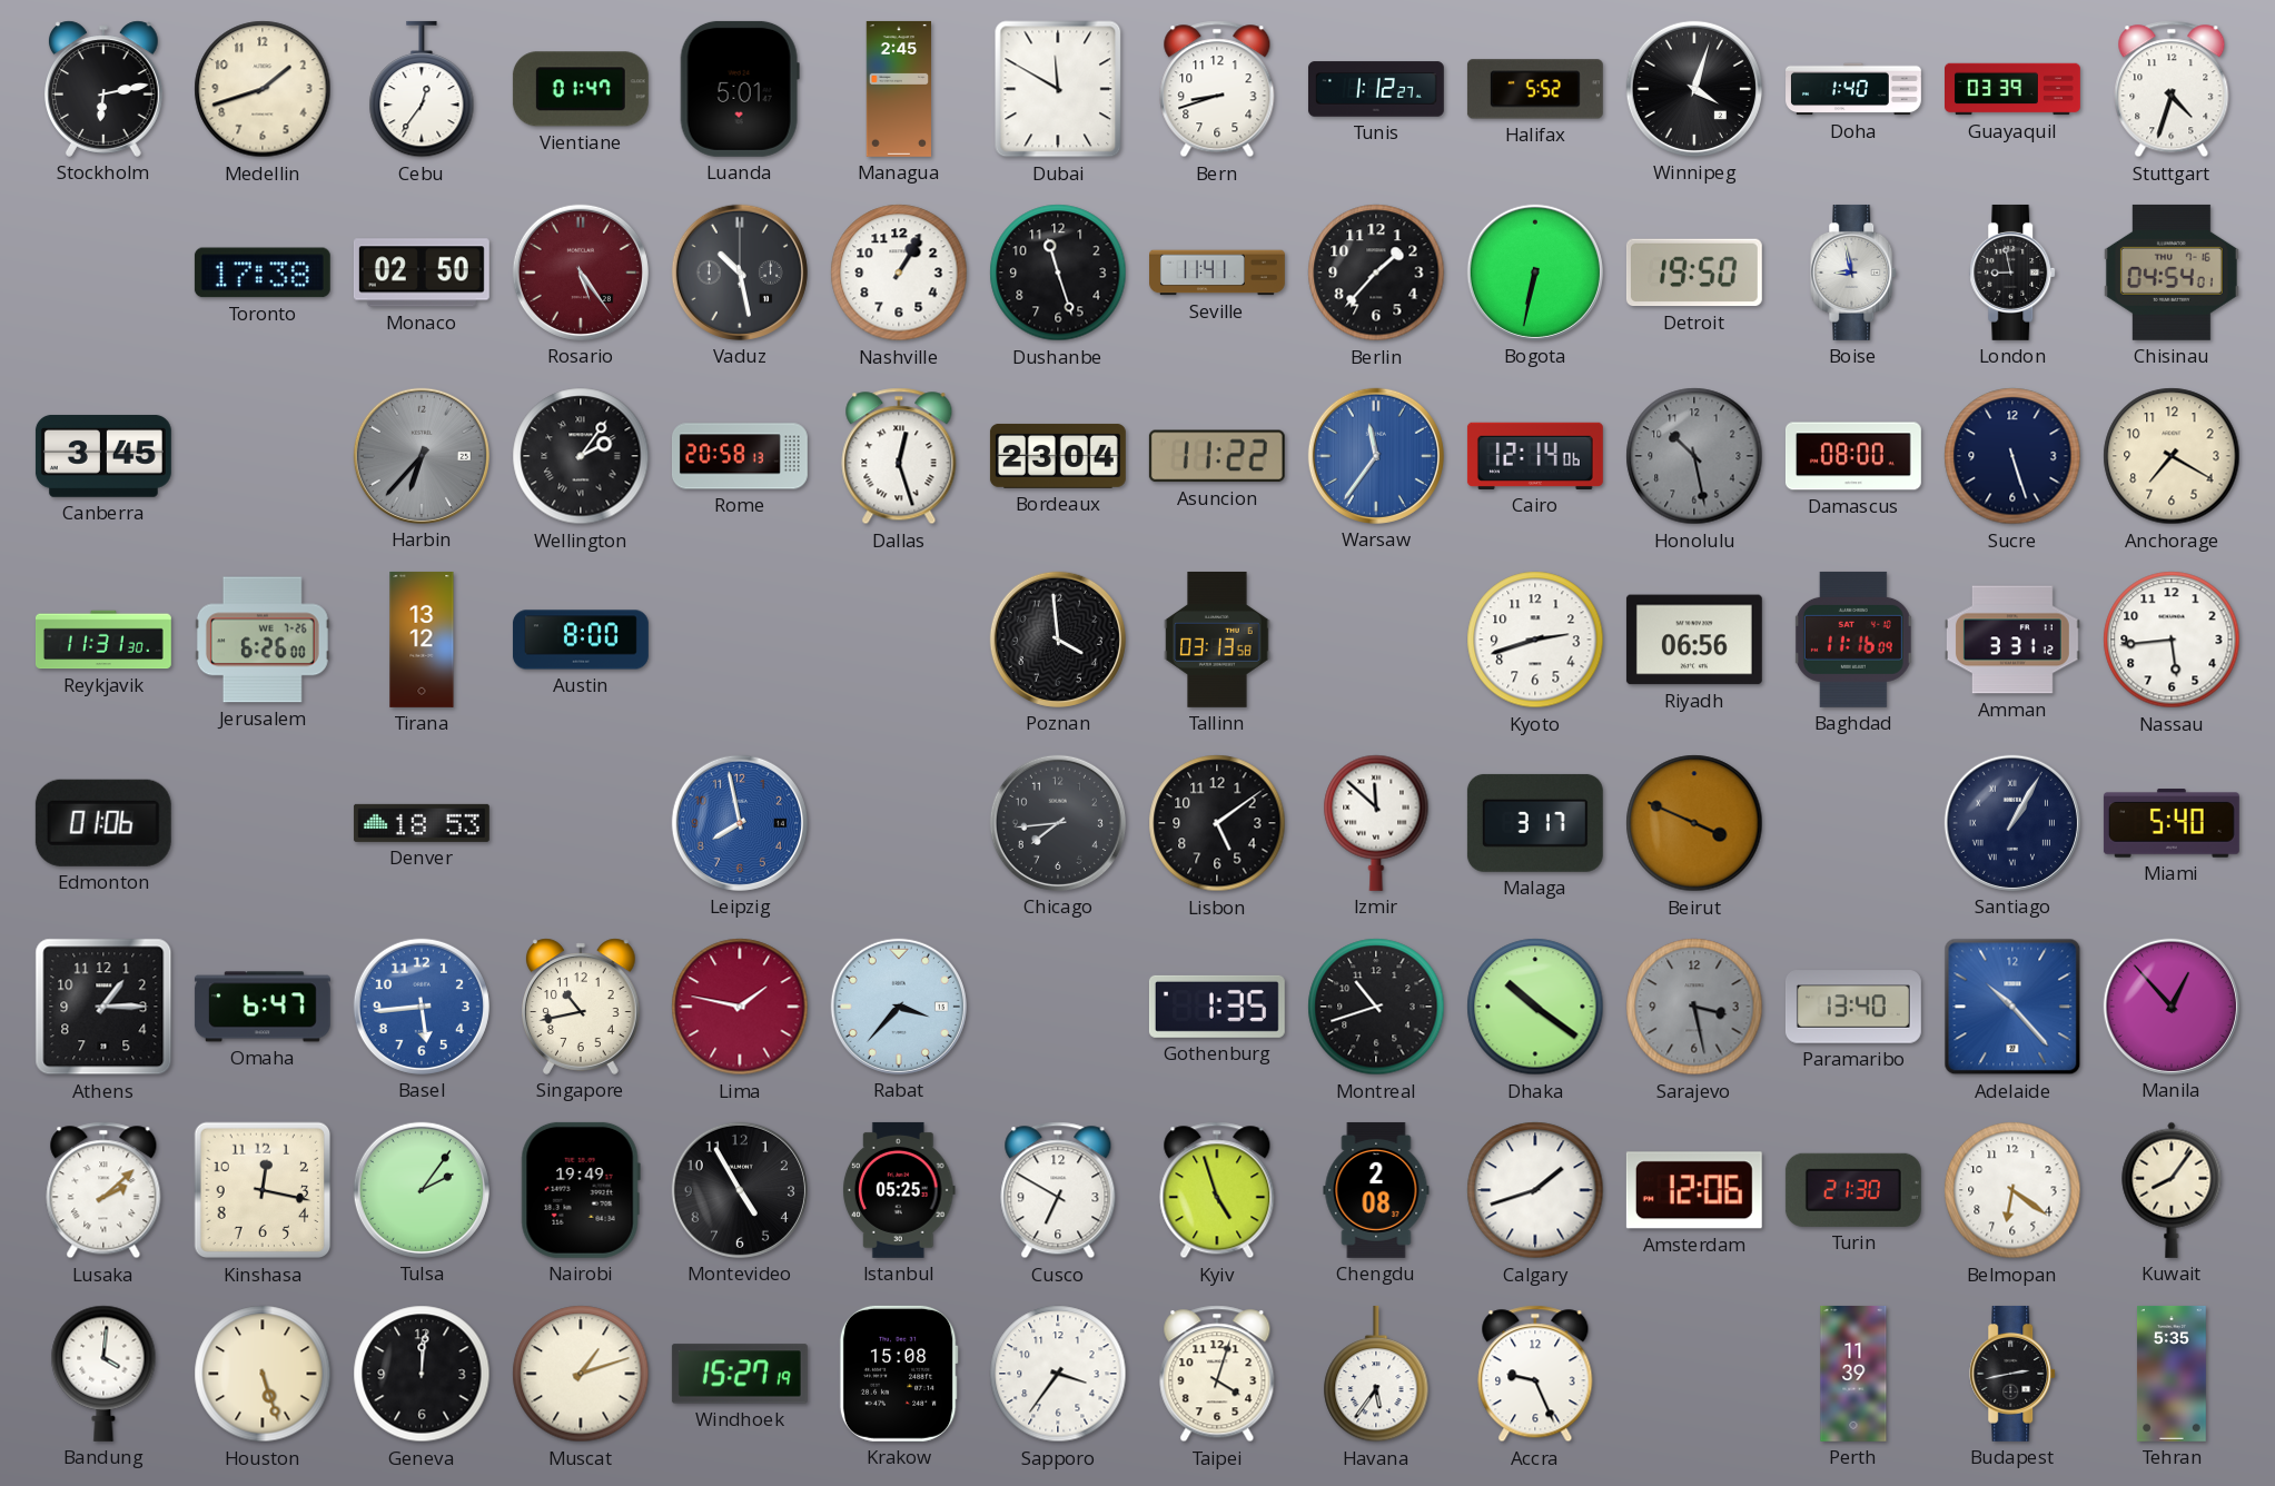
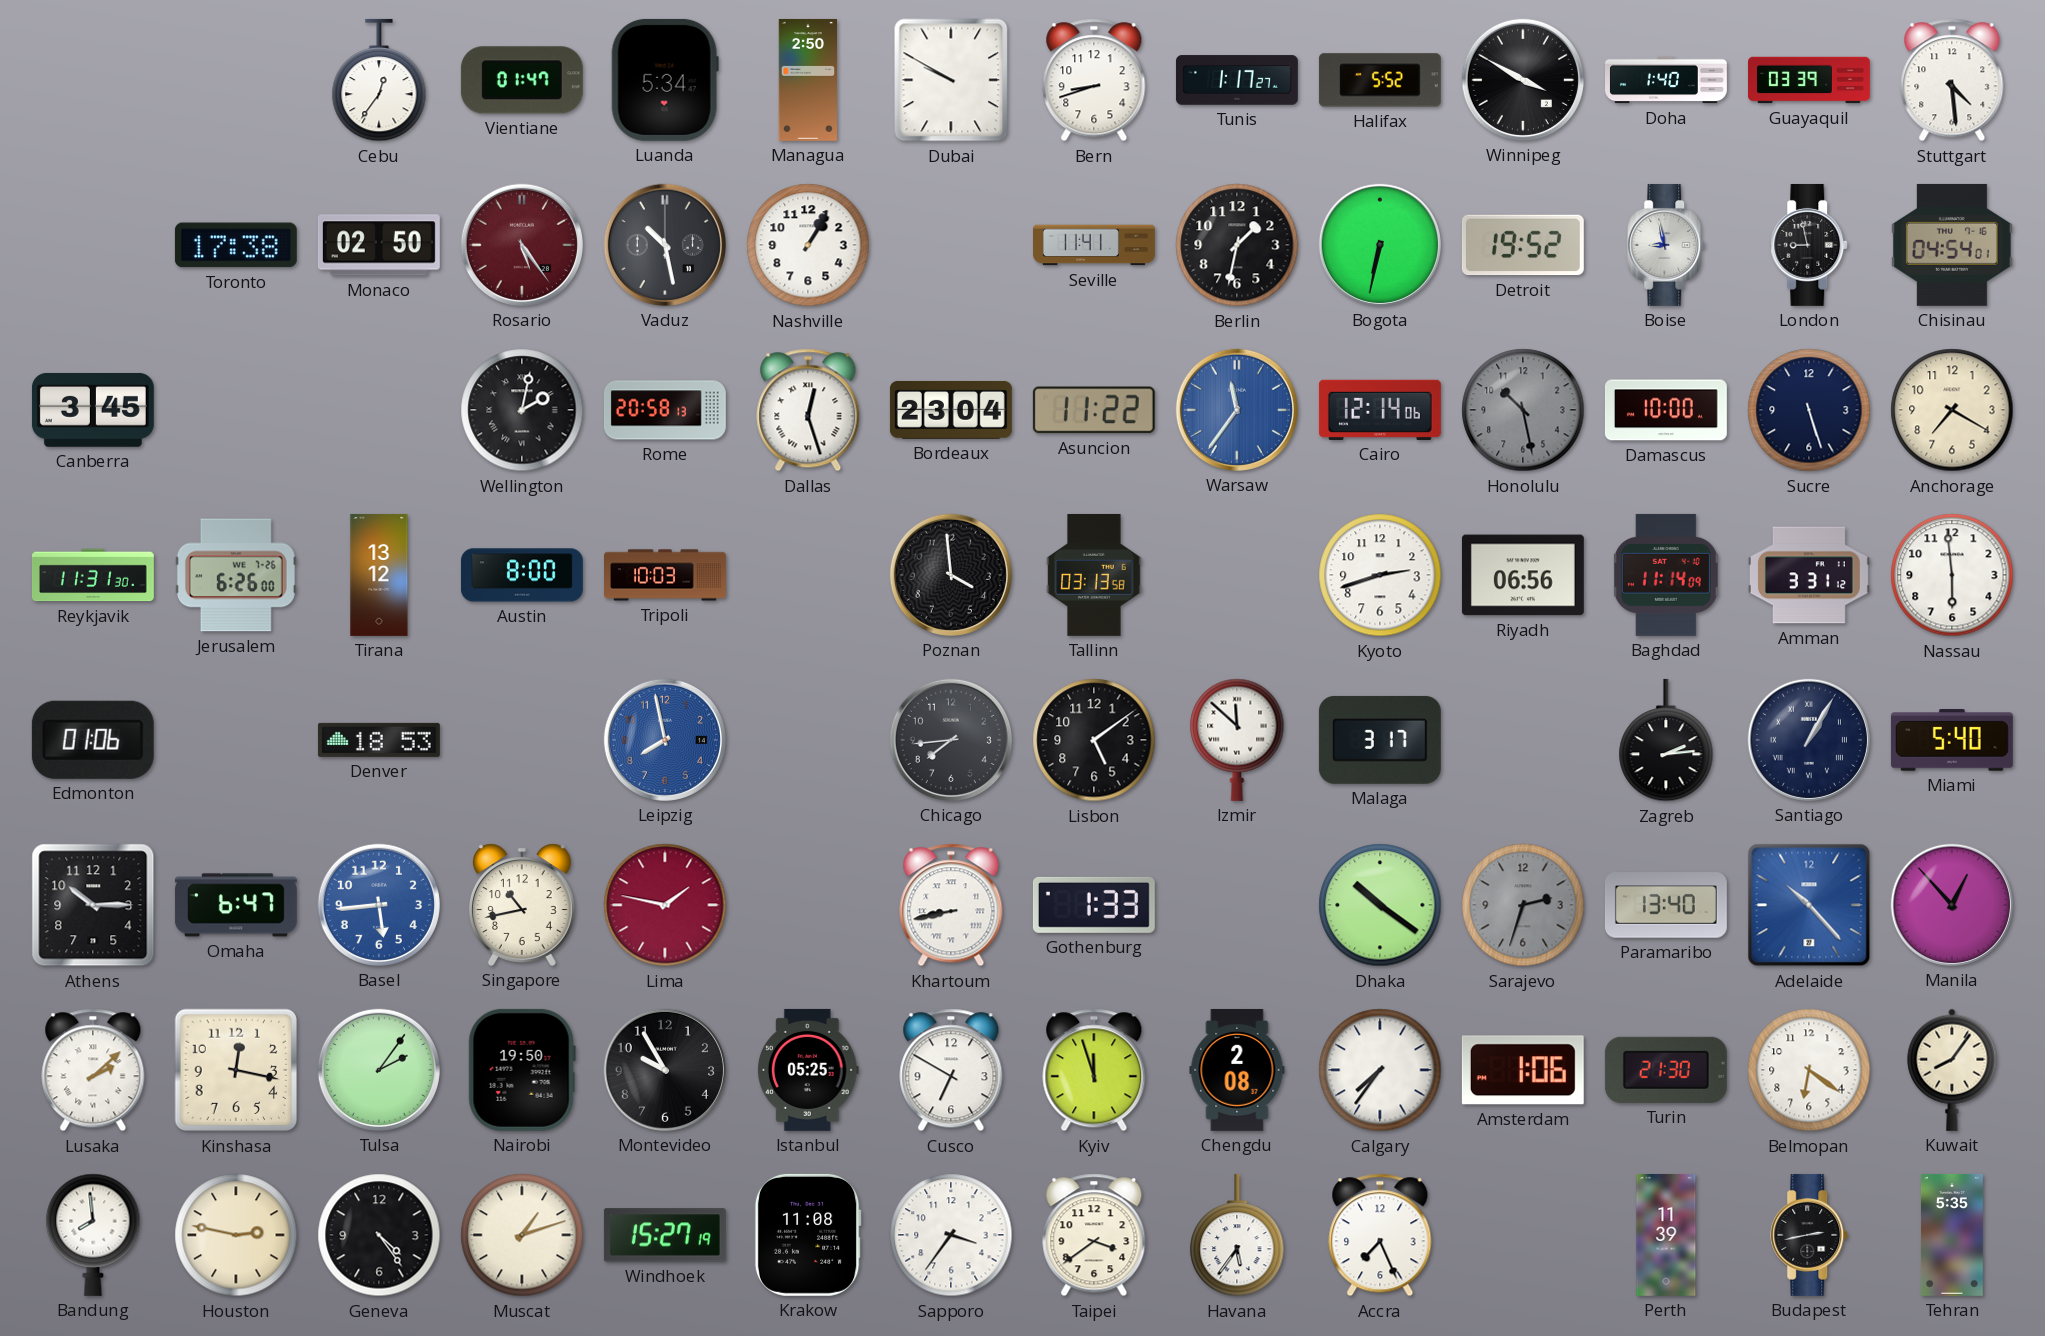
Stockholm: 6:13 -> none (105, 89)
Medellin: 1:42 -> none (263, 89)
Luanda: 5:01 -> 5:34 (665, 80)
Managua: 2:45 -> 2:50 (807, 80)
Dubai: 11:50 -> 9:50 (951, 80)
Tunis: 1:12 -> 1:17 (1237, 80)
Winnipeg: 4:03 -> 3:50 (1523, 80)
Stuttgart: 4:33 -> 4:29 (1952, 80)
Dushanbe: 11:27 -> none (1058, 273)
Berlin: 1:37 -> 1:32 (1237, 245)
Detroit: 19:50 -> 19:52 (1523, 245)
Harbin: 6:37 -> none (422, 456)
Wellington: 2:06 -> 2:02 (522, 410)
Damascus: 08:00 -> 10:00 (1666, 410)
Tripoli: none -> 10:03 (666, 575)
Baghdad: 11:16 -> 11:14 (1666, 575)
Nassau: 5:44 -> 5:59 (1952, 575)
Beirut: 3:49 -> none (1694, 823)
Zagreb: none -> 2:14 (1666, 740)
Athens: 1:15 -> 10:15 (93, 905)
Rabat: 3:37 -> none (899, 1007)
Khartoum: none -> 8:43 (951, 905)
Gothenburg: 1:35 -> 1:33 (1094, 905)
Montreal: 10:42 -> none (1376, 1007)
Sarajevo: 3:28 -> 2:33 (1523, 905)
Nairobi: 19:49 -> 19:50 (522, 1070)
Montevideo: 4:55 -> 9:55 (665, 1070)
Kyiv: 4:57 -> 11:57 (1094, 1070)
Calgary: 1:42 -> 7:36 (1380, 1070)
Amsterdam: 12:06 -> 1:06 (1523, 1070)
Bandung: 4:01 -> 7:59 (93, 1235)
Houston: 5:27 -> 2:47 (236, 1235)
Geneva: 12:01 -> 4:24 (379, 1235)
Krakow: 15:08 -> 11:08 (808, 1235)
Taipei: 4:03 -> 3:39 (1094, 1235)
Accra: 9:26 -> 7:26 (1380, 1235)
